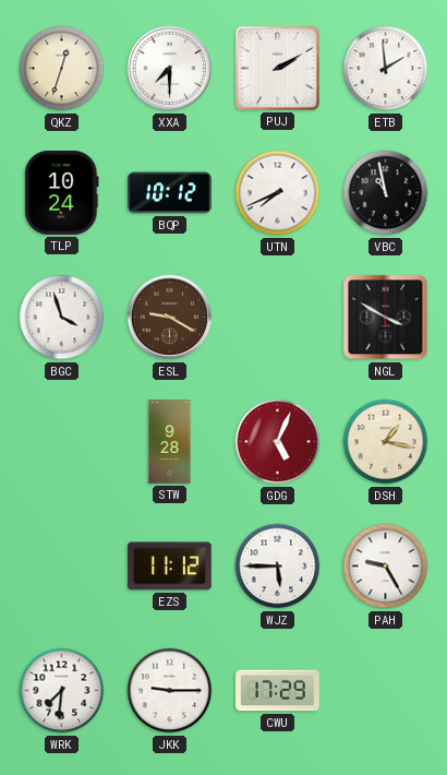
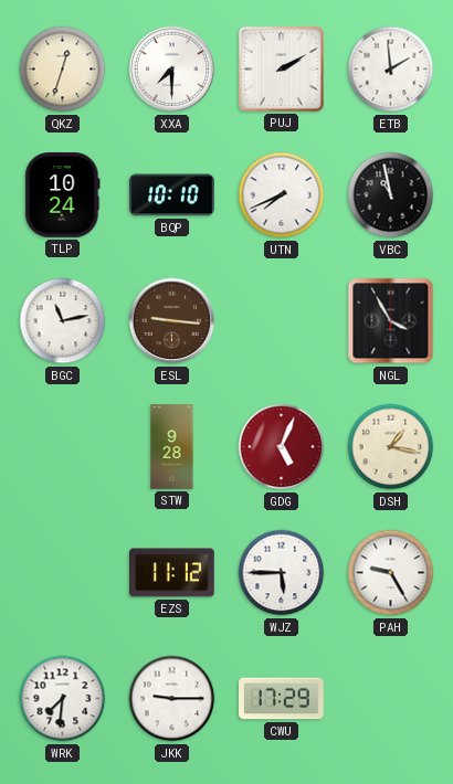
BQP: 10:12 -> 10:10 (172, 195)
BGC: 3:57 -> 11:13 (63, 321)
ESL: 9:20 -> 9:16 (172, 321)
NGL: 3:50 -> 3:55 (391, 321)
